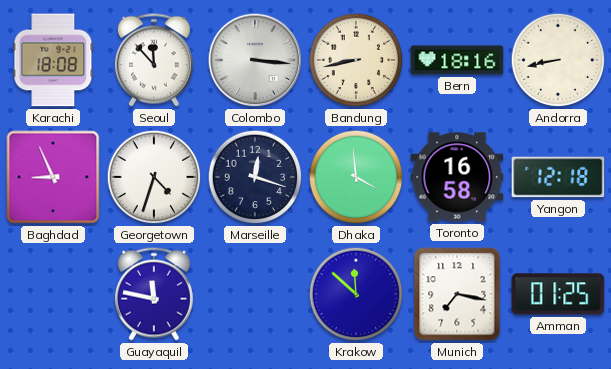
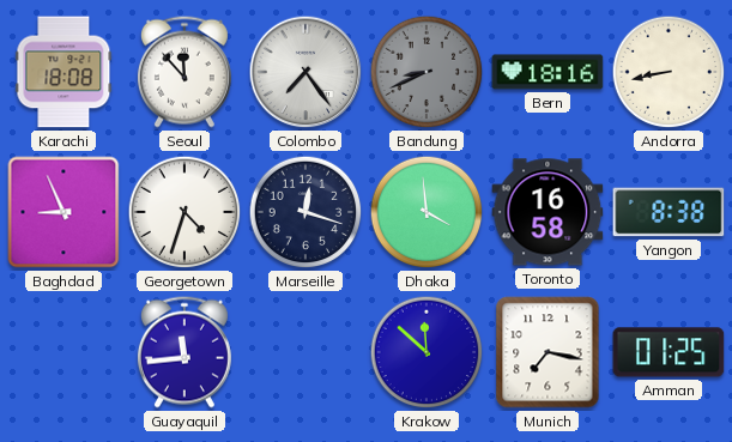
Colombo: 3:16 -> 7:24 (305, 72)
Bandung: 8:43 -> 8:41 (427, 72)
Bandung dial: cream -> grey (427, 72)
Yangon: 12:18 -> 8:38 (669, 212)
Guayaquil: 11:47 -> 11:44 (184, 352)
